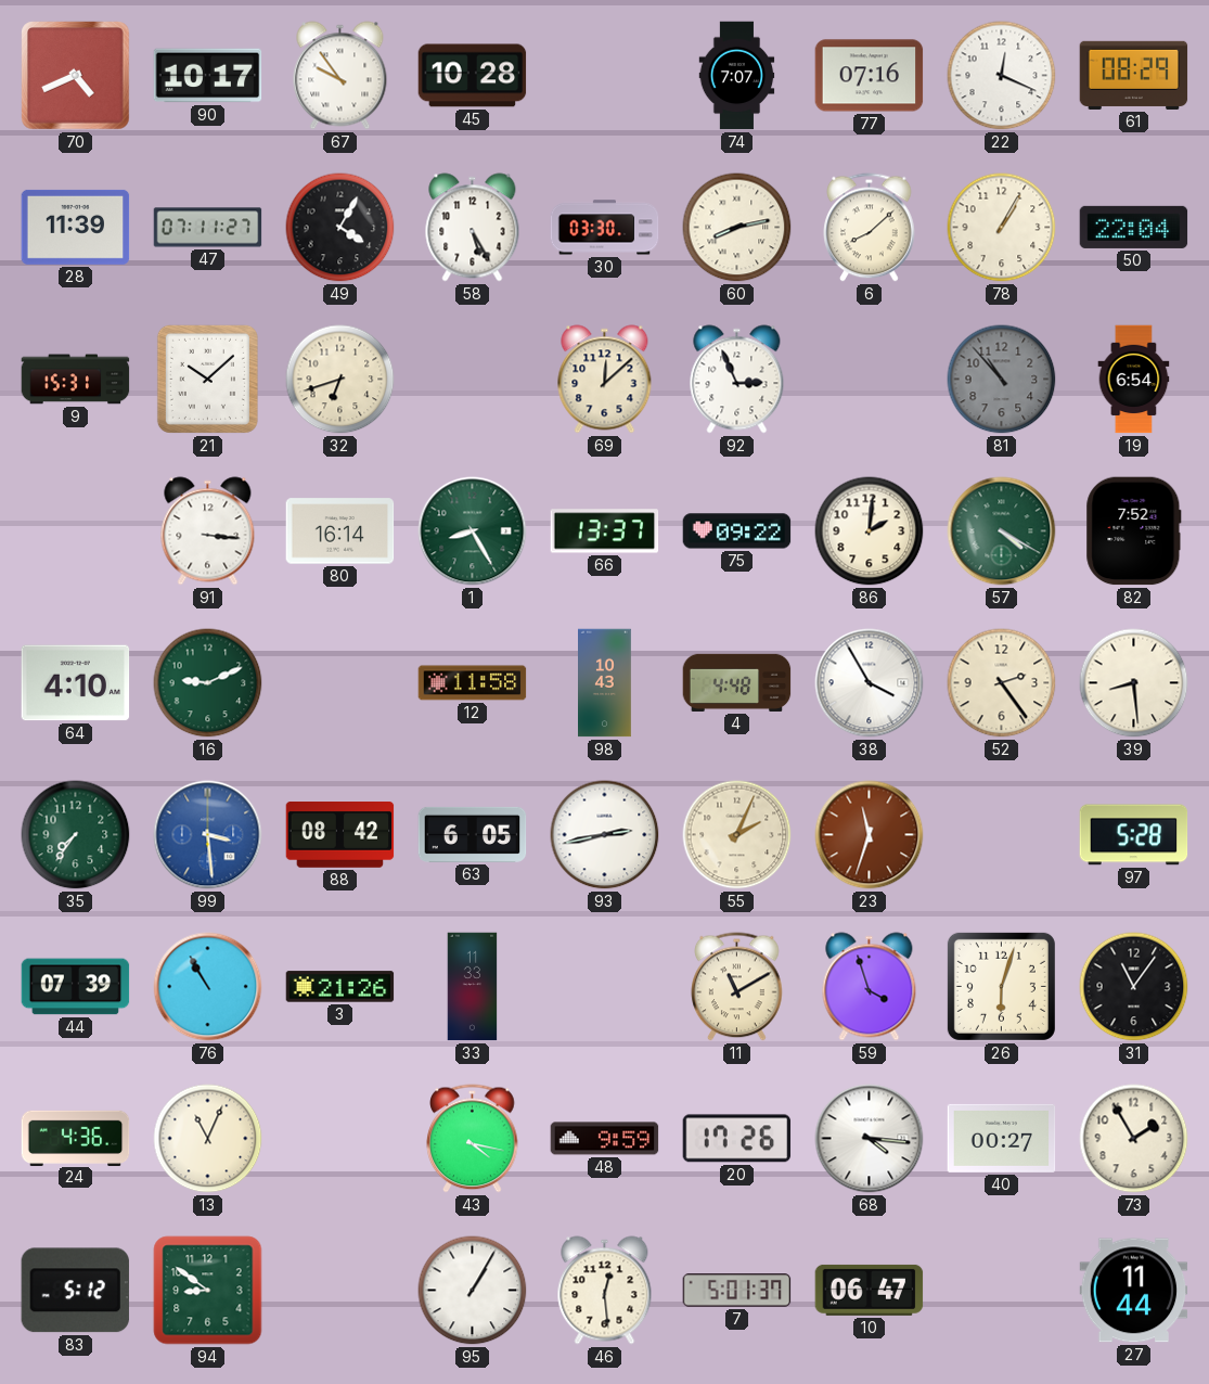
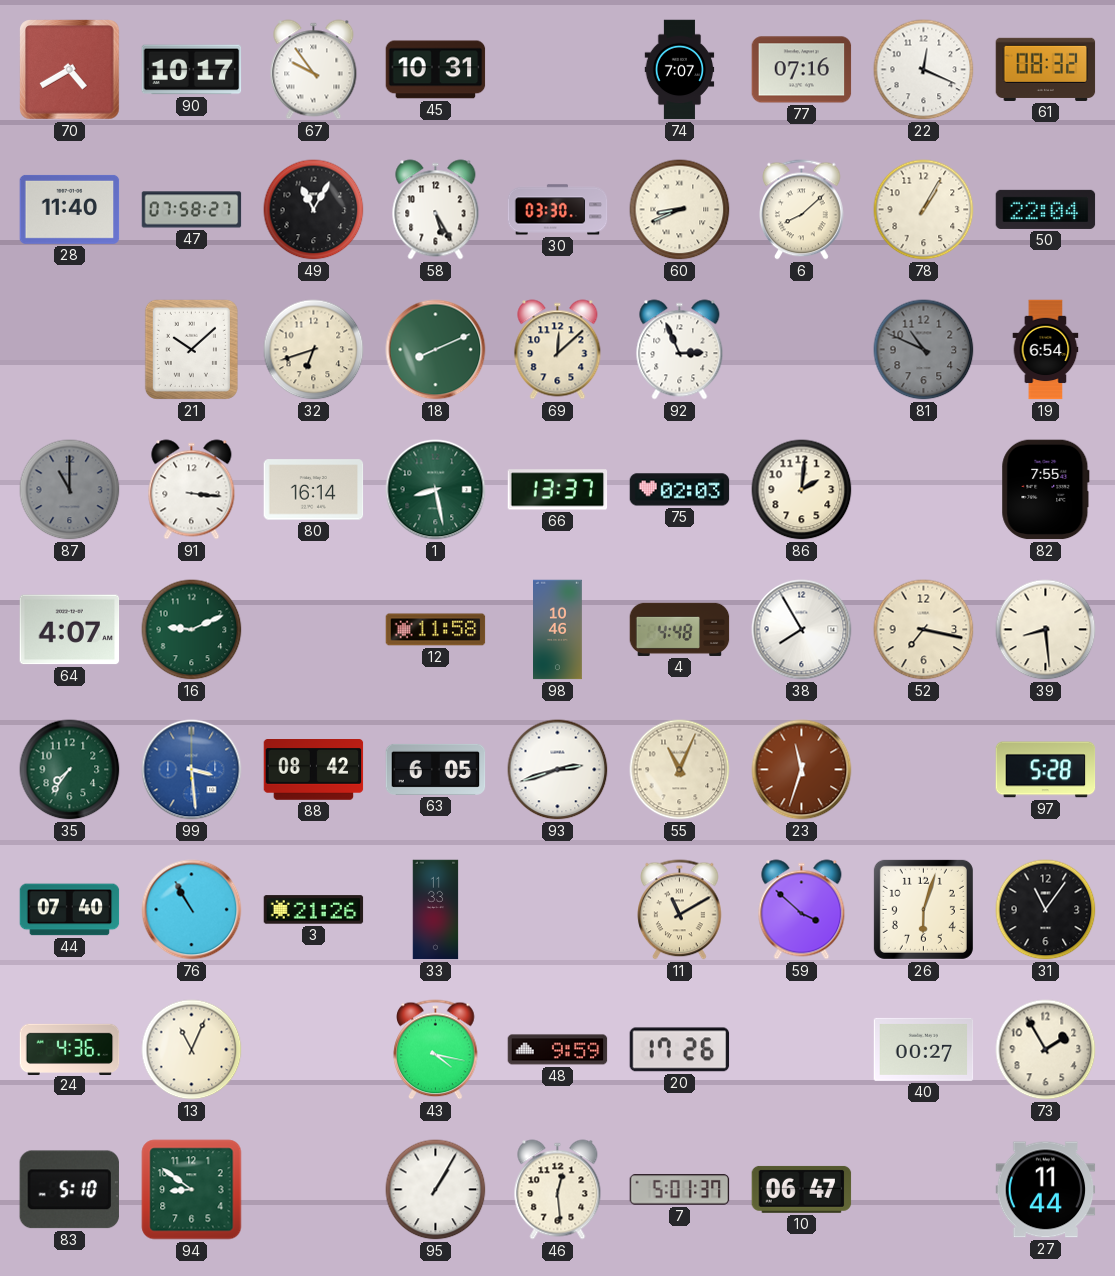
70: 4:41 -> 4:40 (70, 70)
45: 10:28 -> 10:31 (436, 70)
61: 08:29 -> 08:32 (1046, 69)
28: 11:39 -> 11:40 (70, 209)
47: 07:11 -> 07:58 (192, 210)
49: 4:05 -> 11:05 (314, 210)
60: 8:13 -> 8:41 (680, 210)
9: 15:31 -> none (76, 380)
18: none -> 8:11 (436, 350)
81: 10:53 -> 10:49 (924, 350)
87: none -> 11:00 (70, 490)
1: 8:25 -> 8:28 (436, 490)
75: 09:22 -> 02:03 (680, 490)
57: 4:20 -> none (1002, 531)
82: 7:52 -> 7:55 (1046, 490)
64: 4:10 -> 4:07 (70, 630)
98: 10:43 -> 10:46 (558, 630)
38: 3:55 -> 7:55 (802, 630)
52: 2:24 -> 7:17 (924, 630)
93: 2:43 -> 2:42 (558, 770)
55: 2:04 -> 11:04 (680, 770)
44: 07:39 -> 07:40 (70, 910)
59: 3:57 -> 3:52 (802, 910)
68: 4:16 -> none (870, 1139)
83: 5:12 -> 5:10 (69, 1190)
